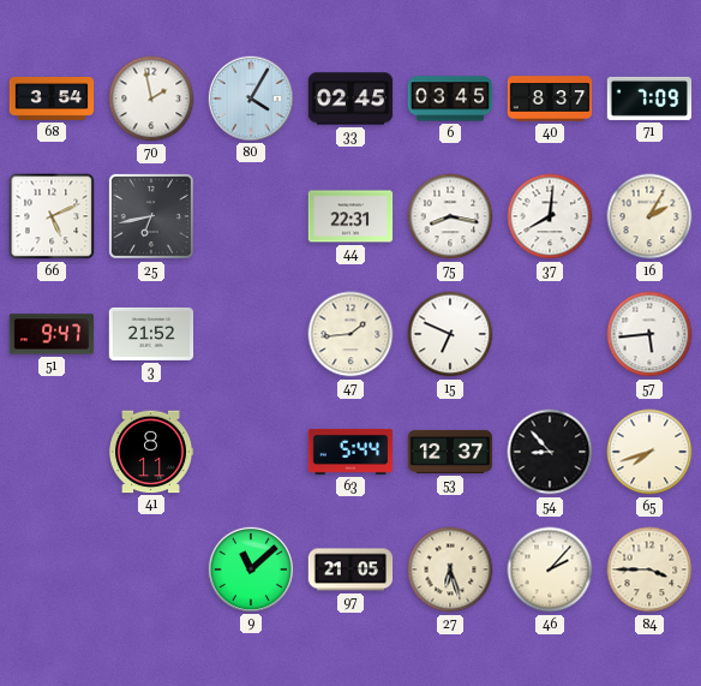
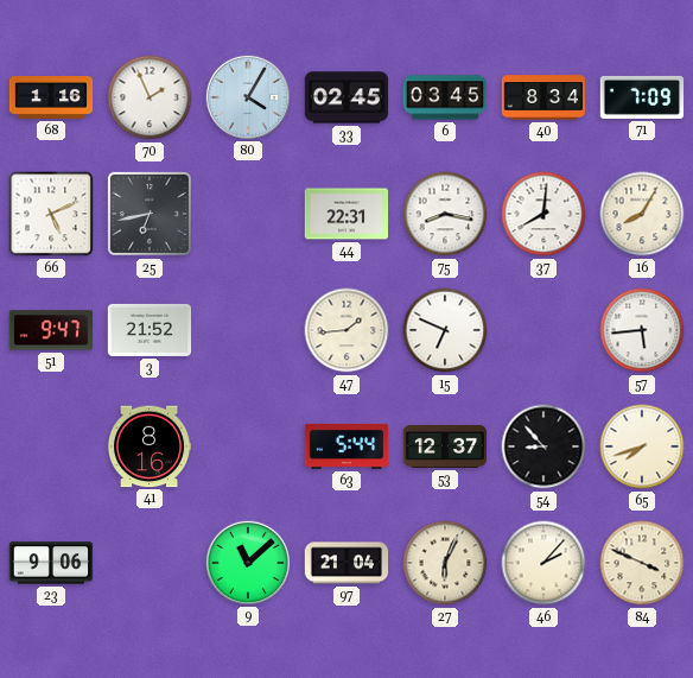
68: 3:54 -> 1:16 (51, 99)
70: 1:58 -> 1:56 (150, 97)
40: 8:37 -> 8:34 (543, 97)
16: 2:05 -> 8:05 (642, 214)
41: 8:11 -> 8:16 (150, 446)
23: none -> 9:06 (51, 563)
97: 21:05 -> 21:04 (346, 563)
27: 6:27 -> 6:04 (445, 563)
84: 3:45 -> 3:49 (642, 563)
